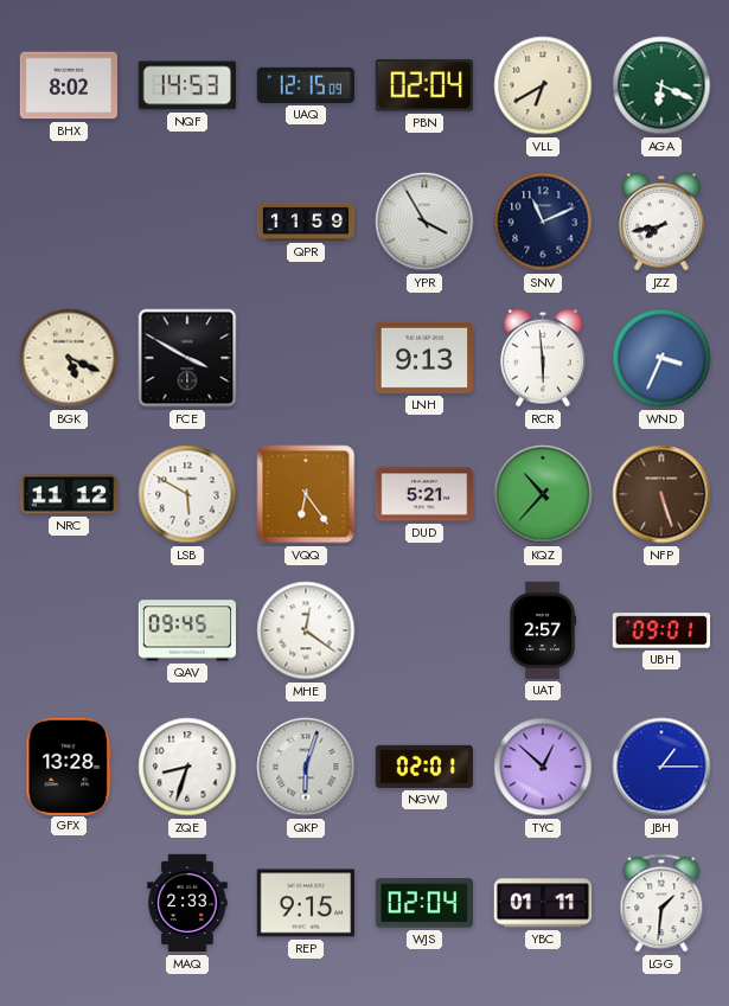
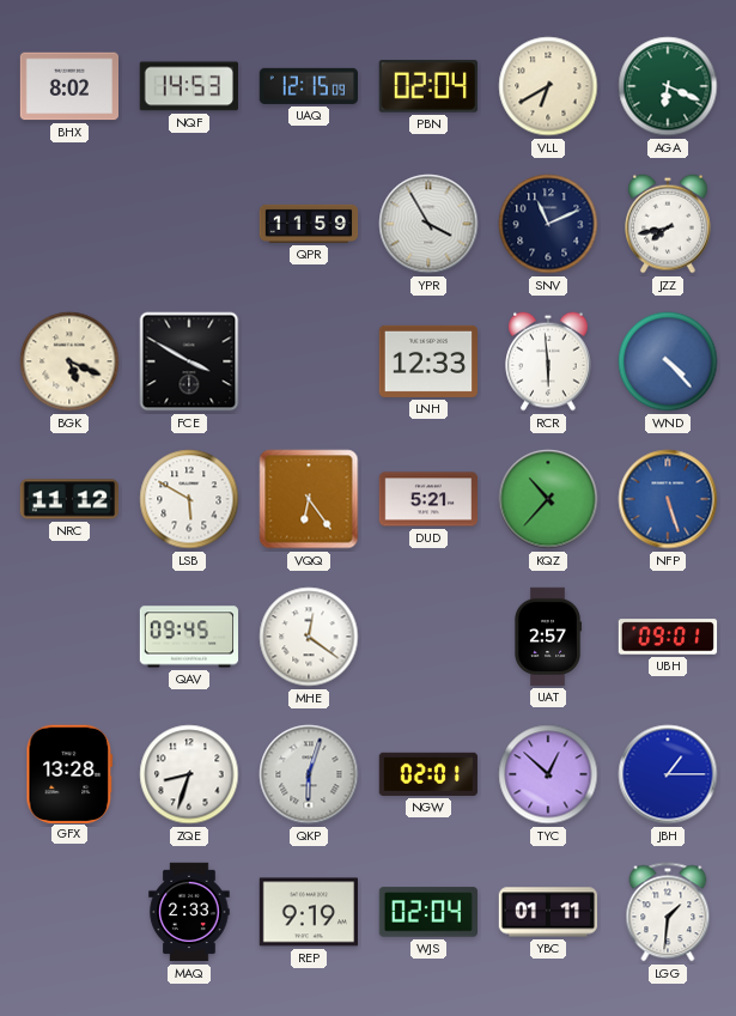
LNH: 9:13 -> 12:33 (427, 361)
WND: 3:34 -> 4:23 (668, 361)
NFP dial: brown -> blue (668, 499)
REP: 9:15 -> 9:19 (308, 912)
